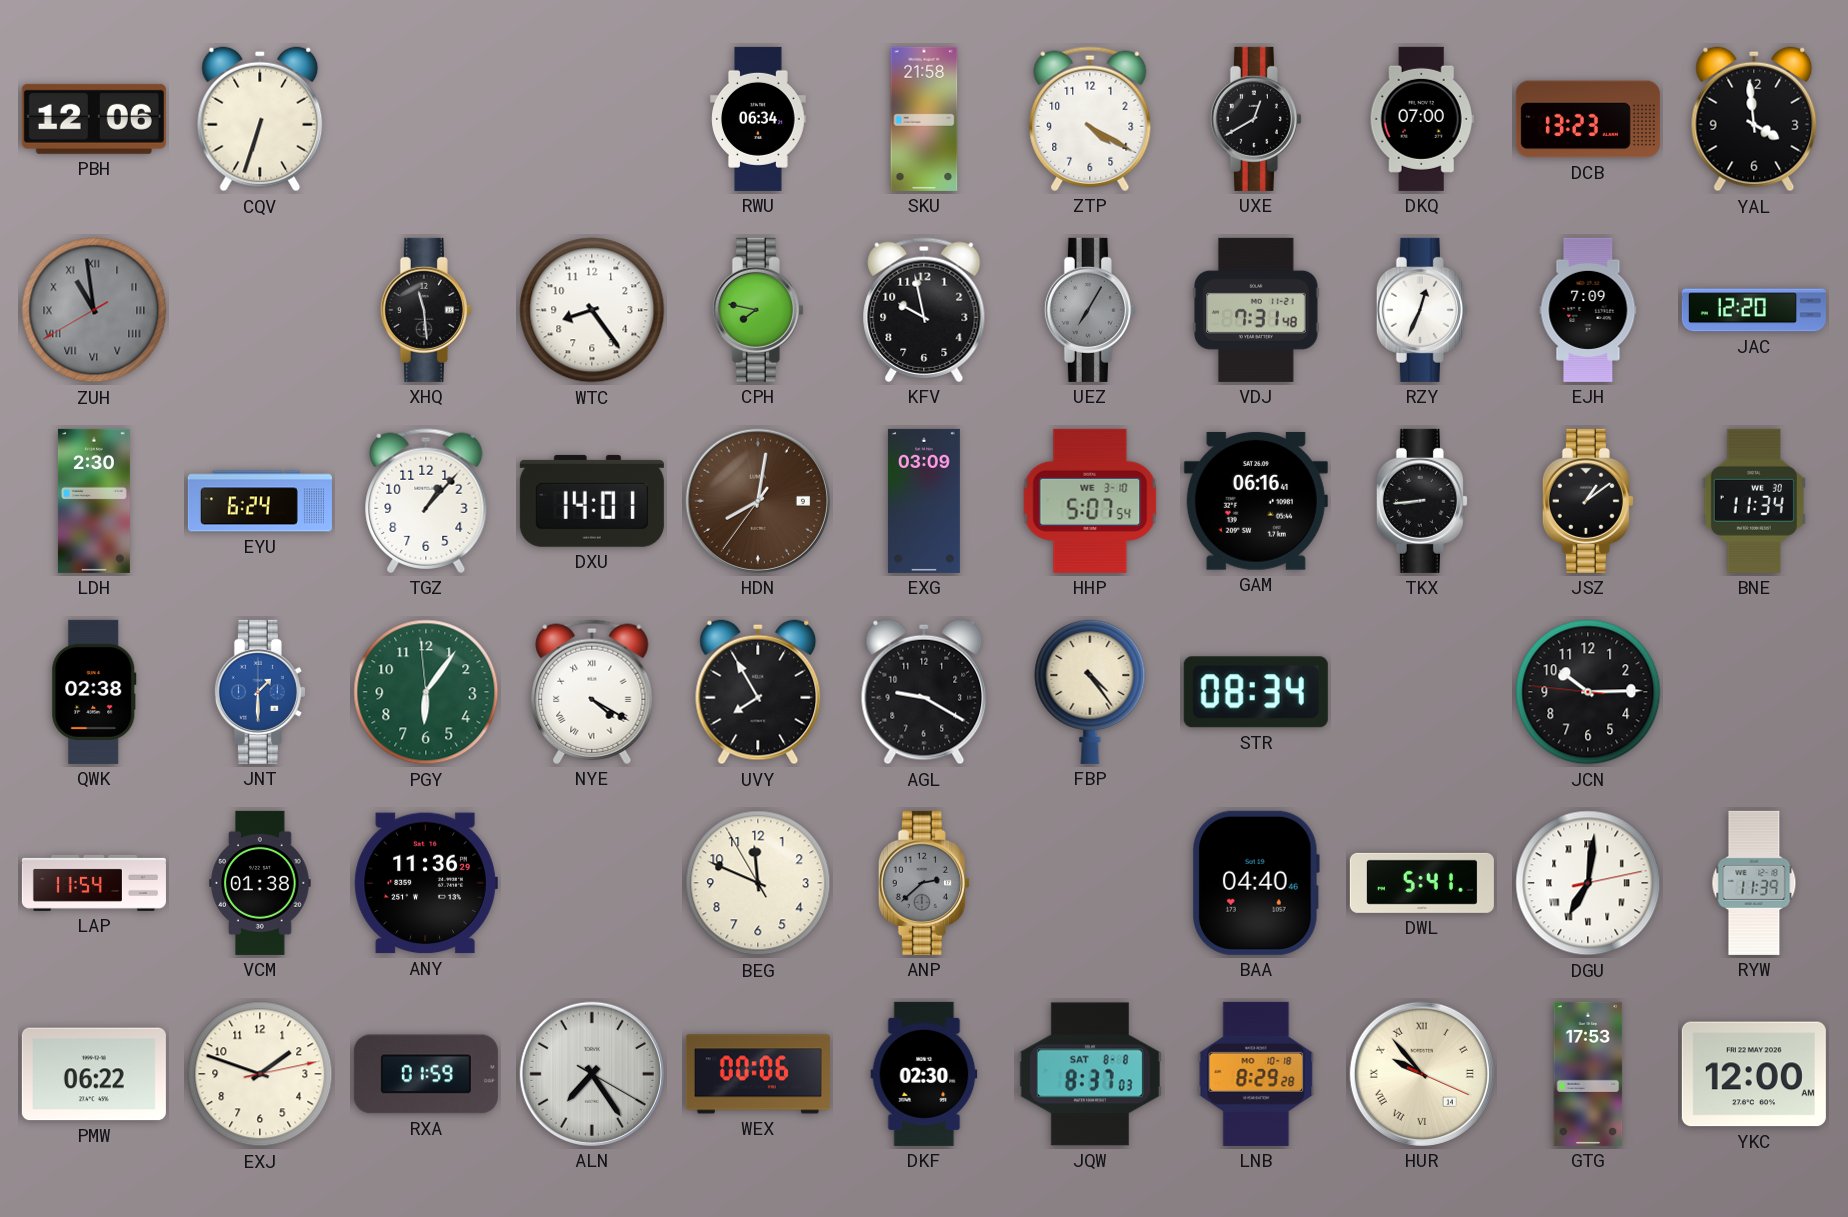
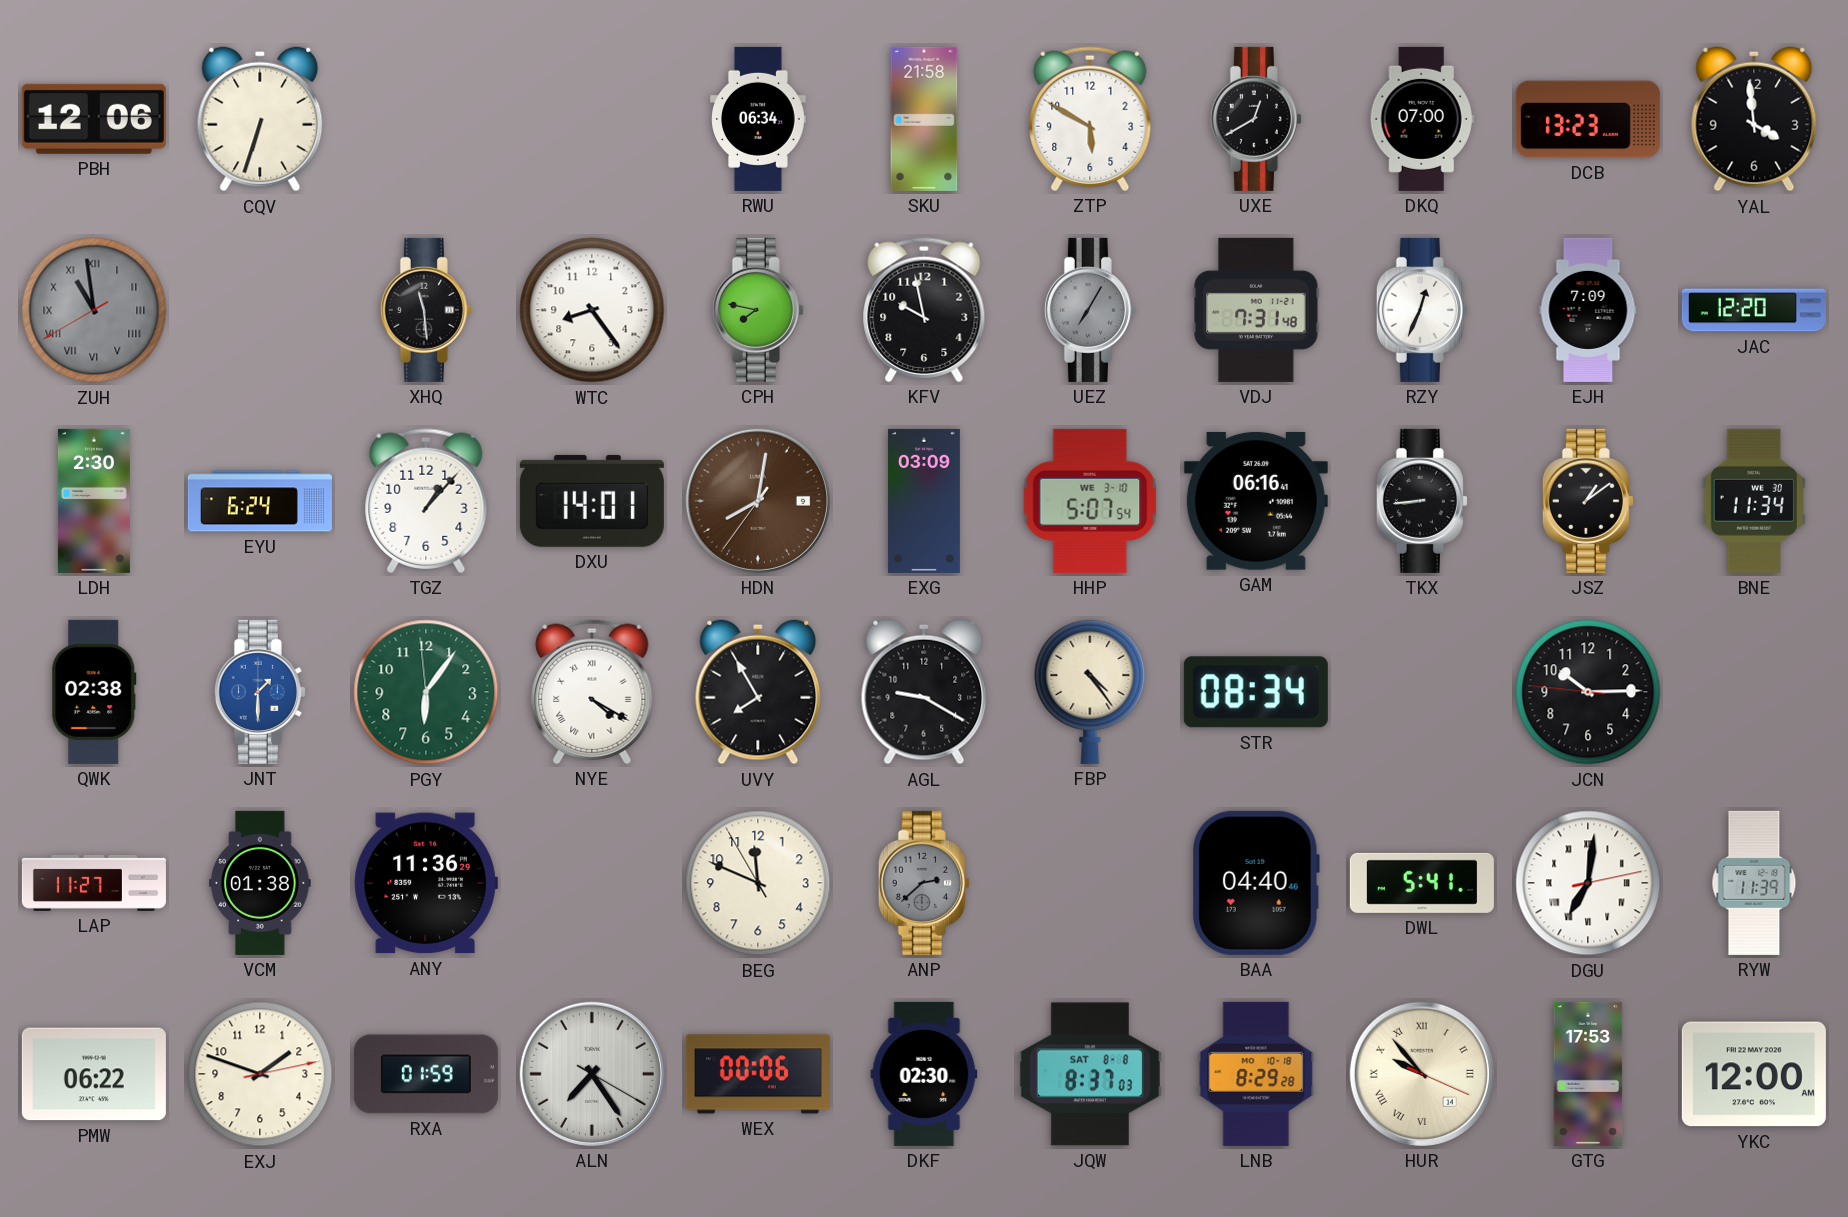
ZTP: 4:20 -> 5:50 (1090, 119)
LAP: 11:54 -> 11:27 (94, 883)
